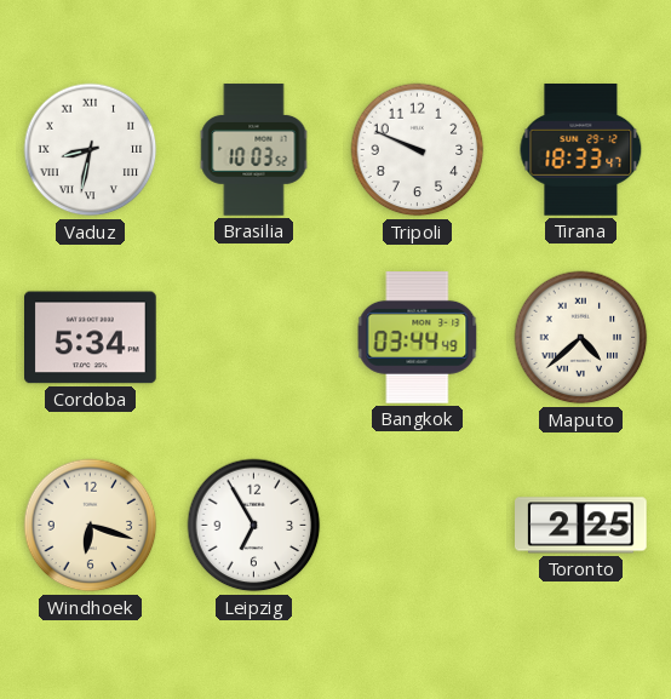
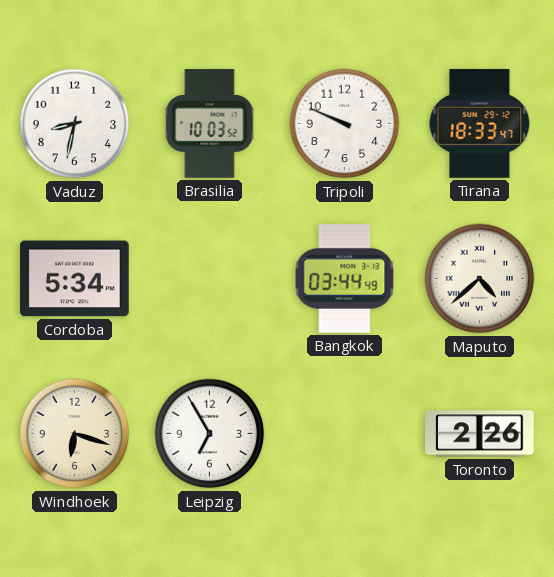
Vaduz numerals: Roman -> Arabic (75, 124)
Toronto: 2:25 -> 2:26 (480, 434)
